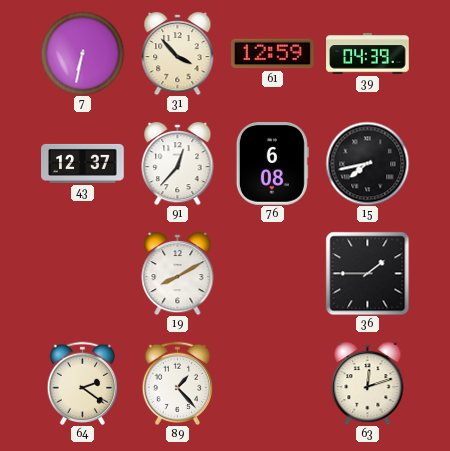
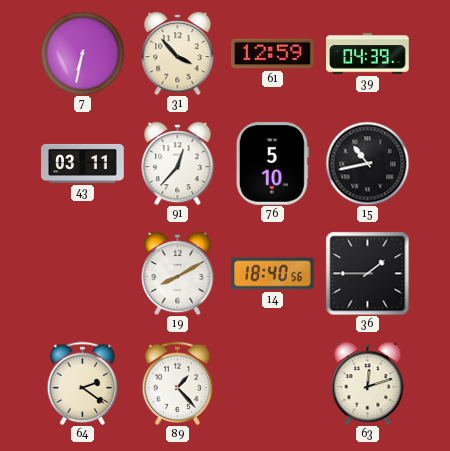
43: 12:37 -> 03:11 (83, 163)
76: 6:08 -> 5:10 (272, 164)
15: 7:43 -> 10:43 (367, 163)
14: none -> 18:40 (273, 274)
